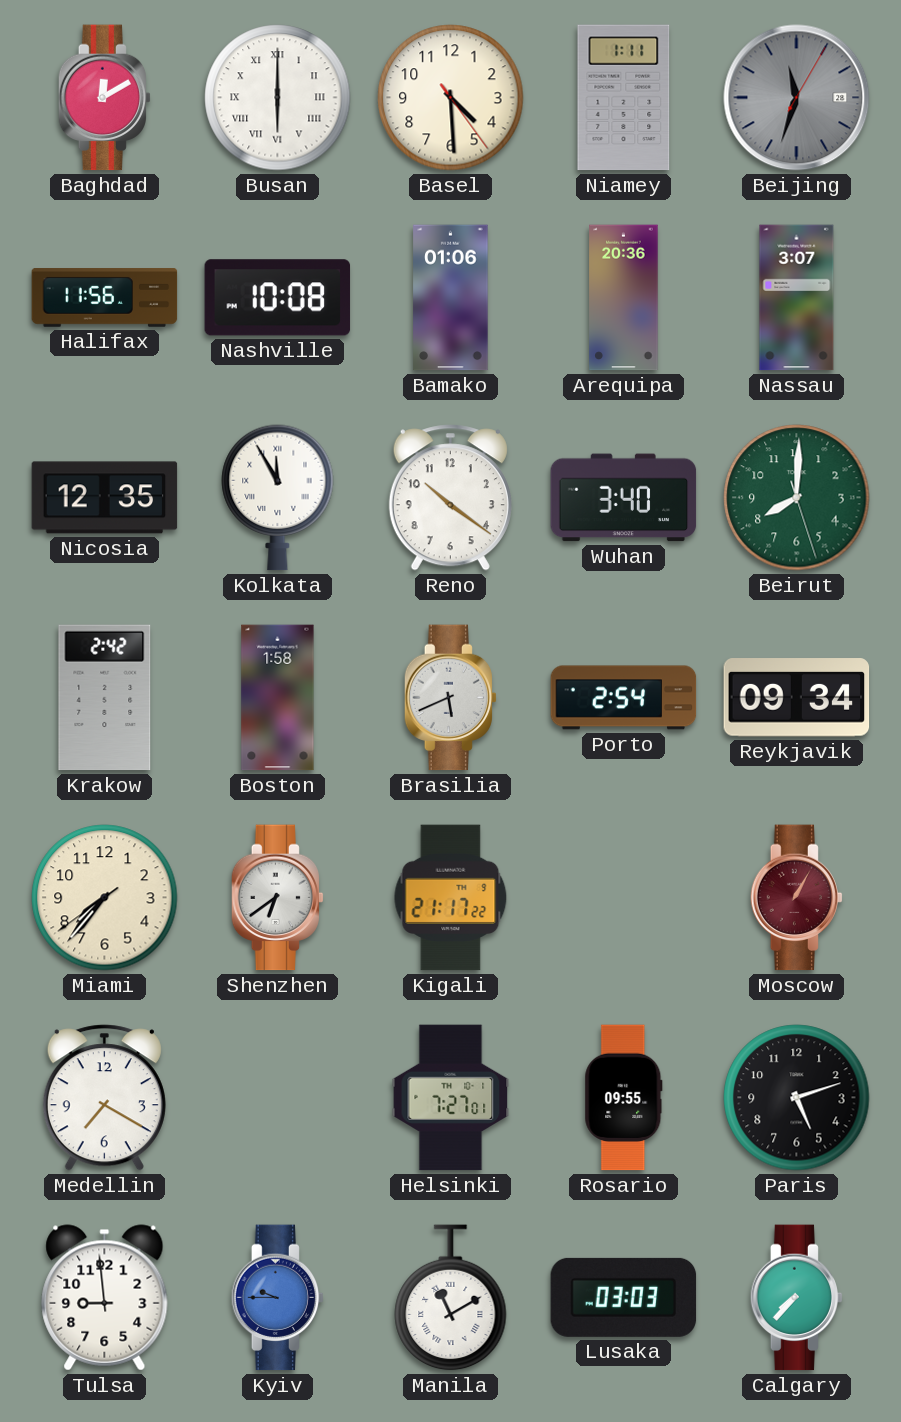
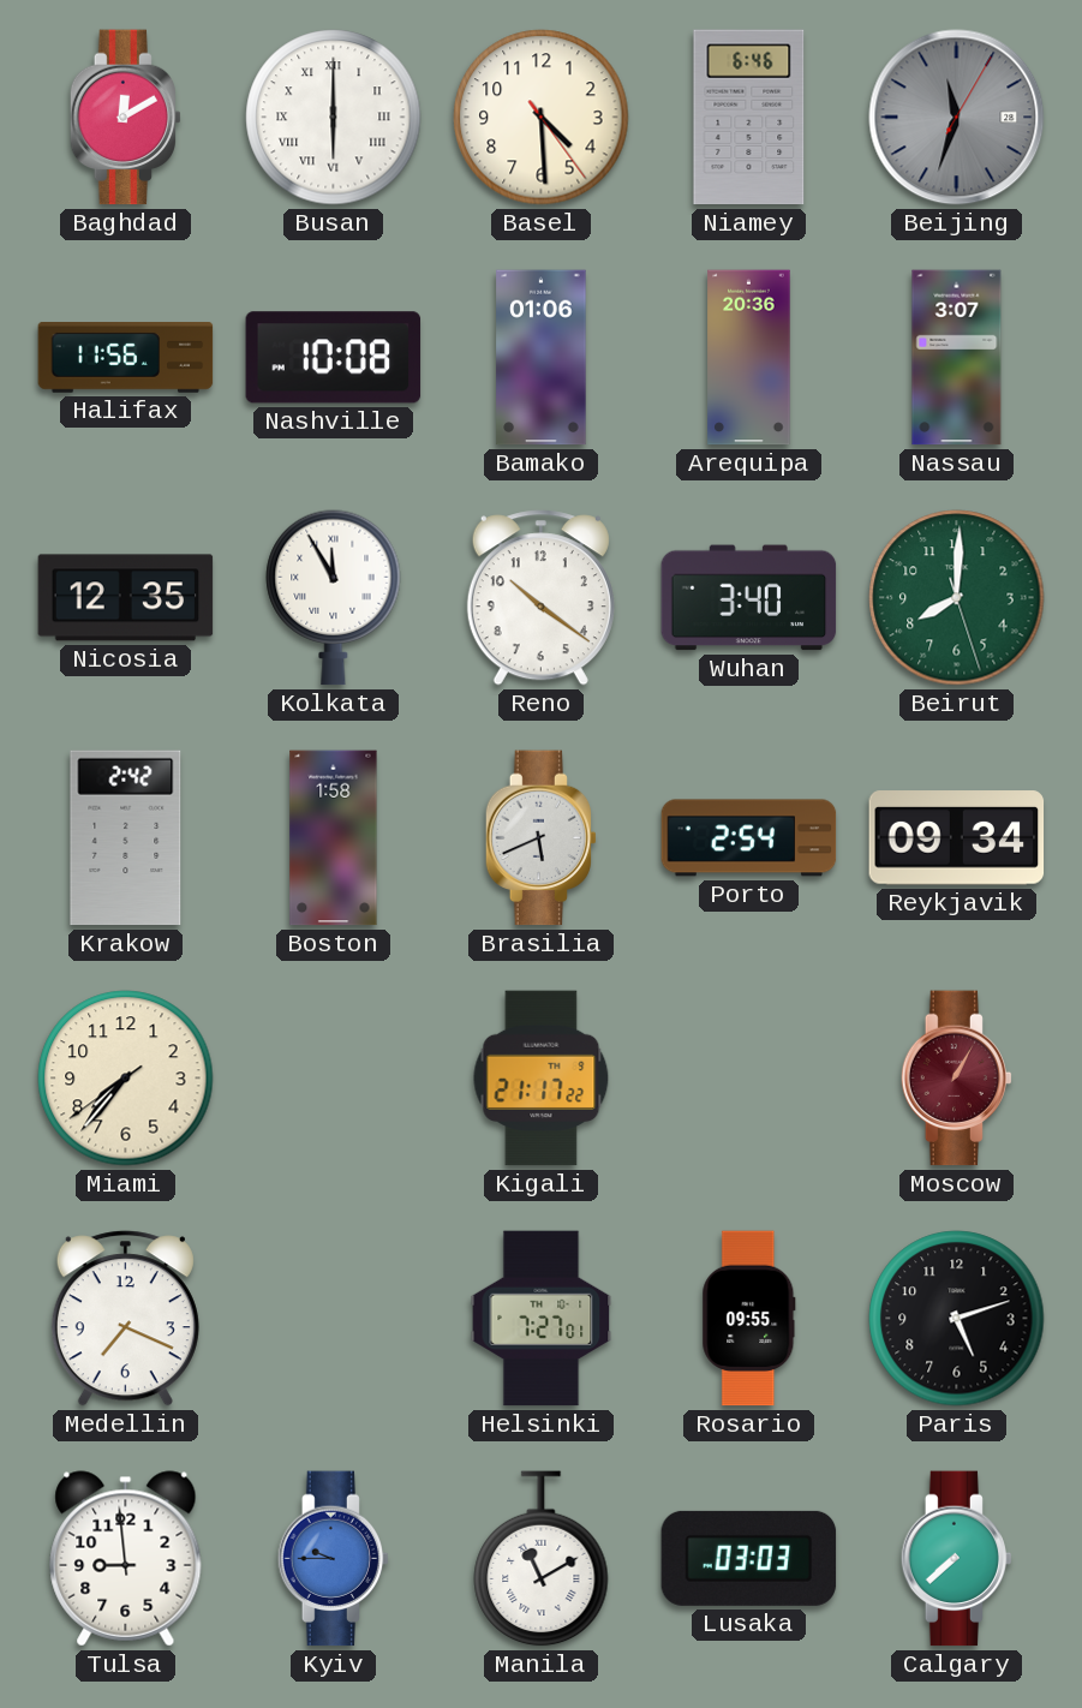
Niamey: 1:11 -> 6:46 (749, 118)
Shenzhen: 6:39 -> none (278, 898)
Medellin: 7:20 -> 7:19 (125, 1319)
Calgary: 7:37 -> 7:38 (957, 1559)
